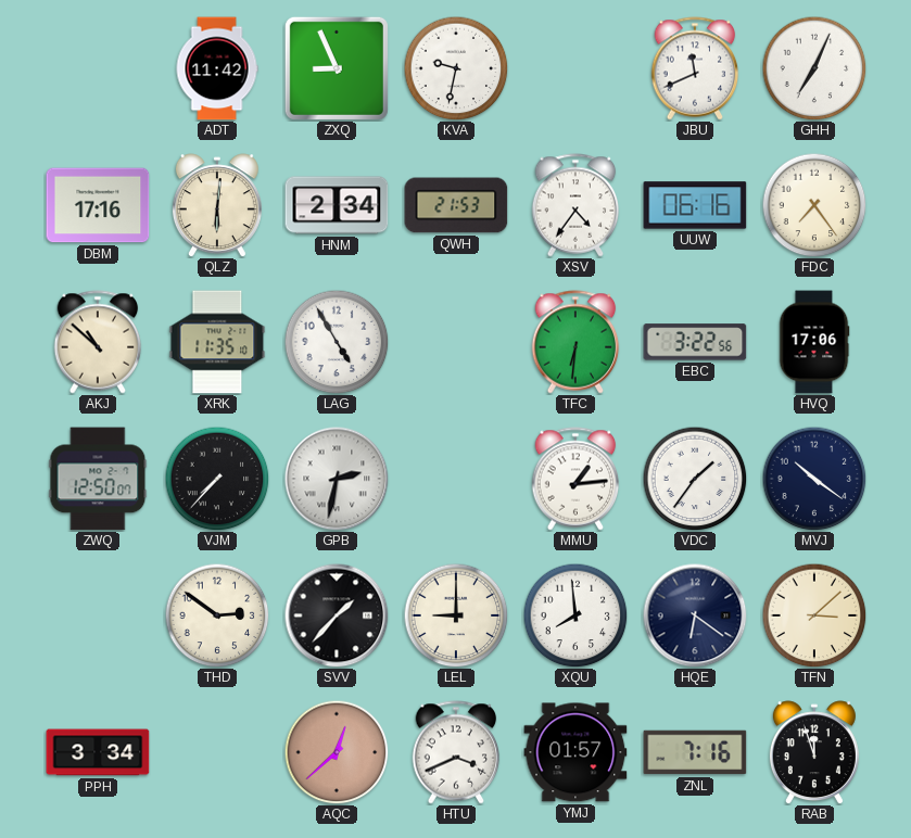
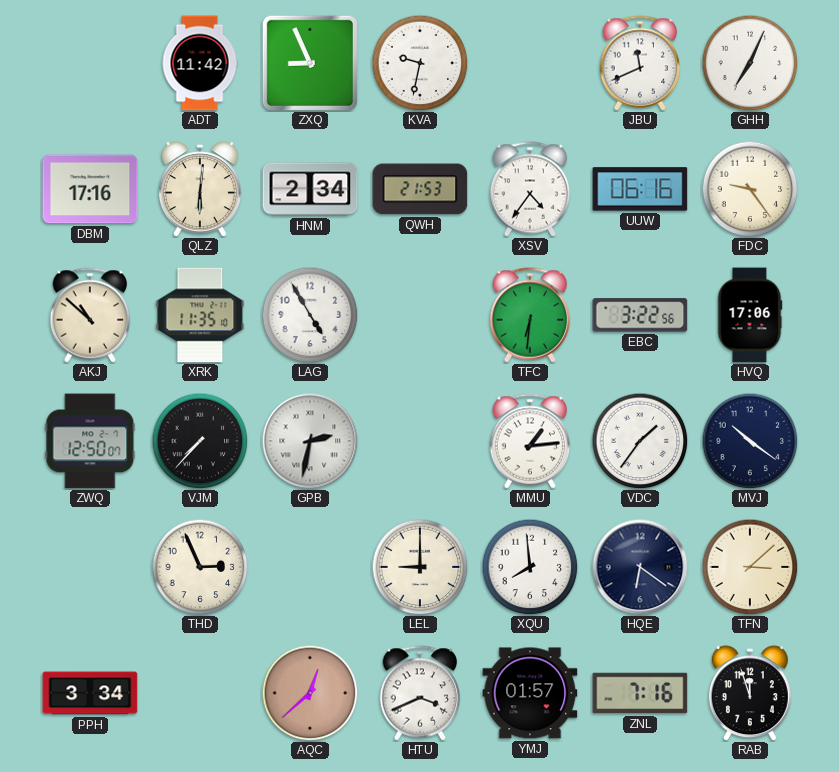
FDC: 7:24 -> 9:24 (750, 189)
THD: 2:51 -> 2:56 (200, 567)
SVV: 1:37 -> none (337, 615)
